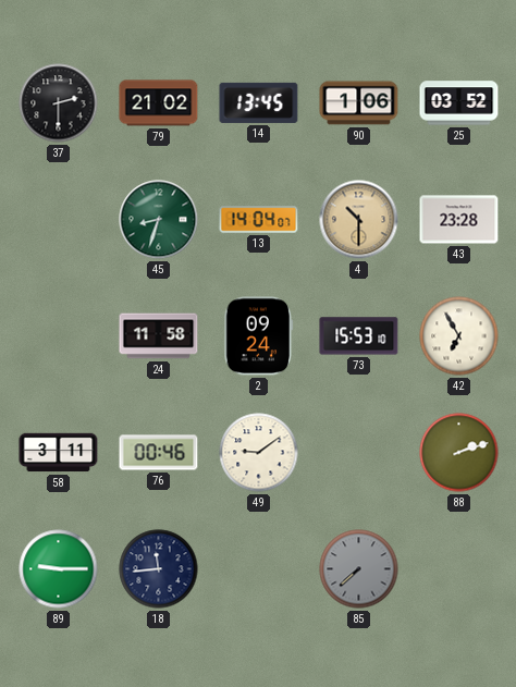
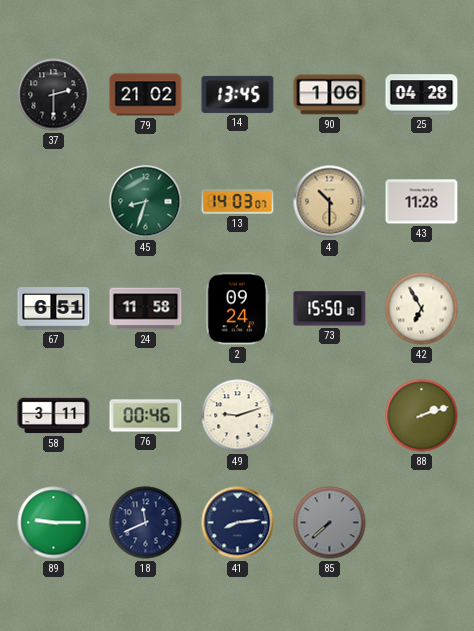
25: 03:52 -> 04:28 (422, 95)
13: 14:04 -> 14:03 (238, 202)
43: 23:28 -> 11:28 (422, 202)
67: none -> 6:51 (54, 309)
73: 15:53 -> 15:50 (330, 309)
49: 9:09 -> 9:12 (238, 416)
18: 11:44 -> 11:41 (146, 523)
41: none -> 8:14 (238, 523)
